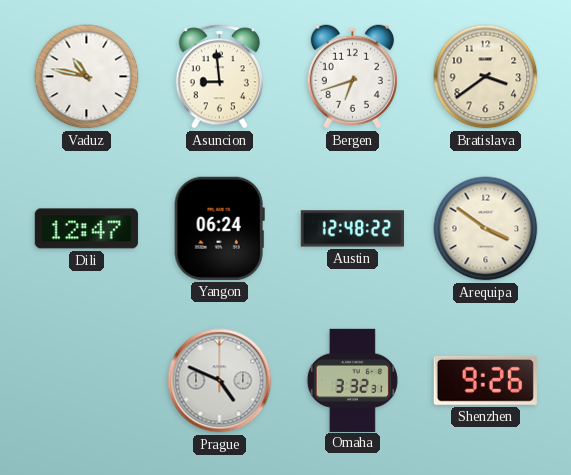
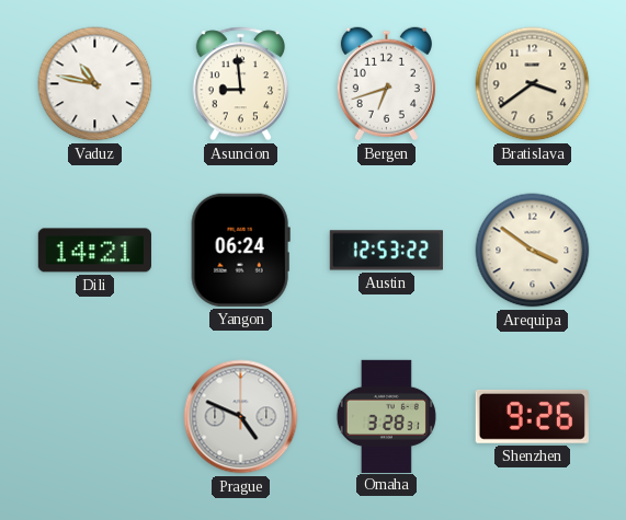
Dili: 12:47 -> 14:21 (94, 251)
Austin: 12:48 -> 12:53 (386, 251)
Omaha: 3:32 -> 3:28 (386, 416)
